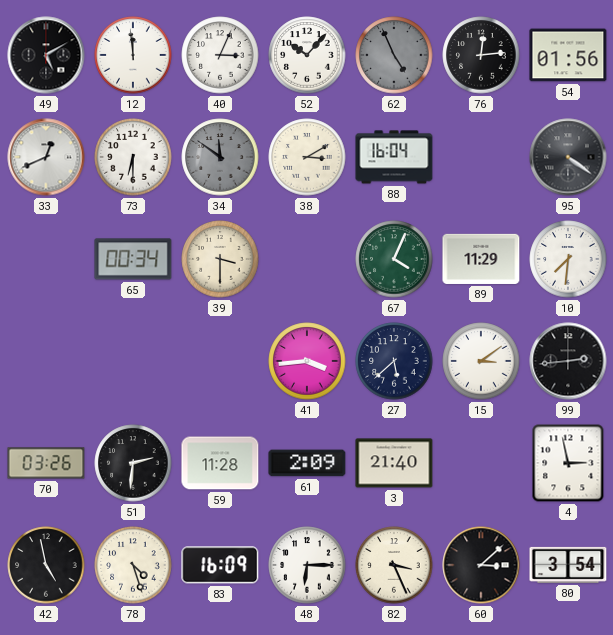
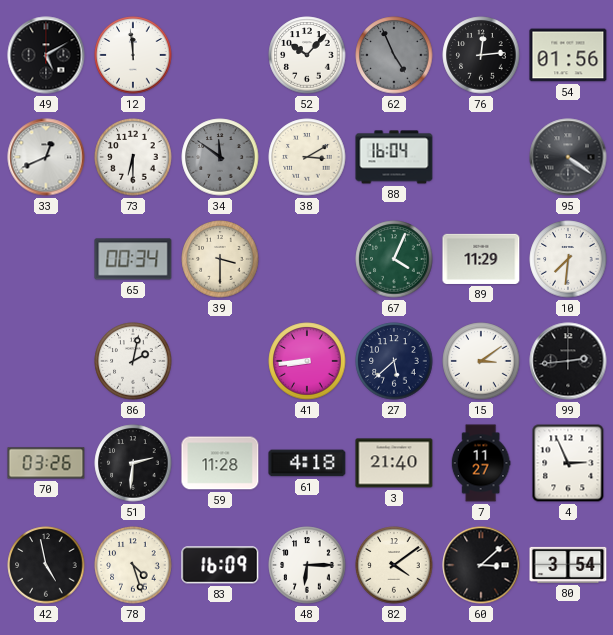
40: 3:04 -> none (220, 55)
86: none -> 2:02 (133, 361)
41: 3:44 -> 8:44 (307, 361)
61: 2:09 -> 4:18 (307, 463)
7: none -> 11:27 (481, 463)
4: 2:58 -> 2:56 (568, 463)
82: 3:26 -> 4:09 (394, 565)
